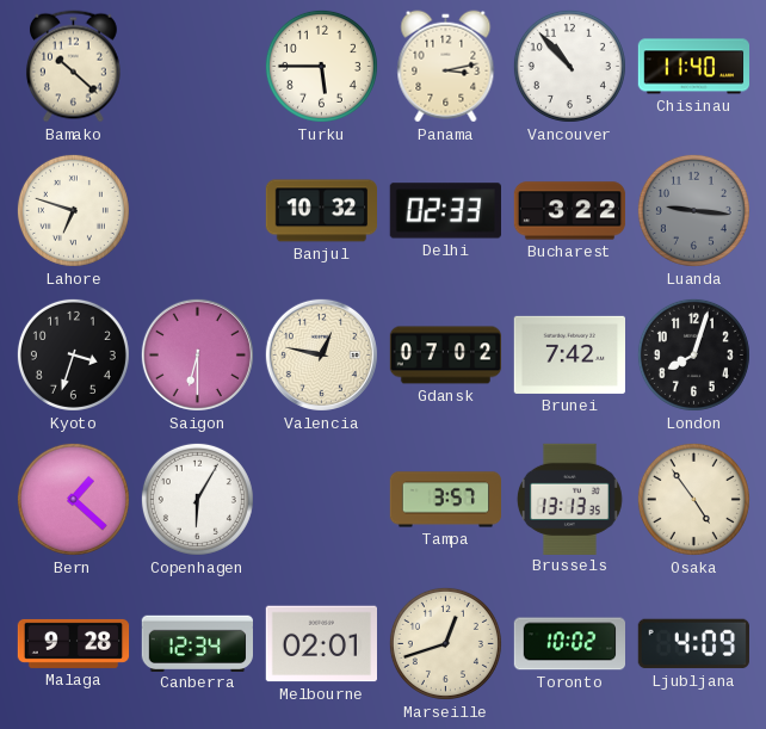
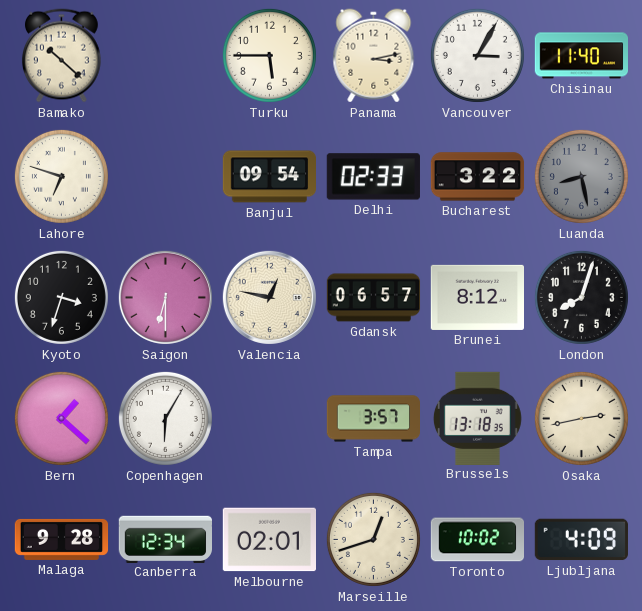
Vancouver: 10:53 -> 3:05 (477, 55)
Banjul: 10:32 -> 09:54 (269, 177)
Luanda: 9:16 -> 8:28 (581, 176)
Gdansk: 07:02 -> 06:57 (374, 298)
Brunei: 7:42 -> 8:12 (477, 297)
Brussels: 13:13 -> 13:18 (477, 418)
Osaka: 4:54 -> 2:43 (581, 418)
